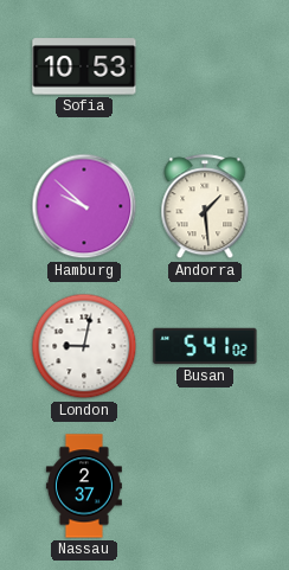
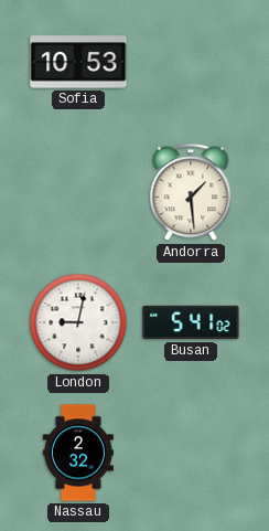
Hamburg: 9:52 -> none (84, 206)
Nassau: 2:37 -> 2:32 (78, 453)
